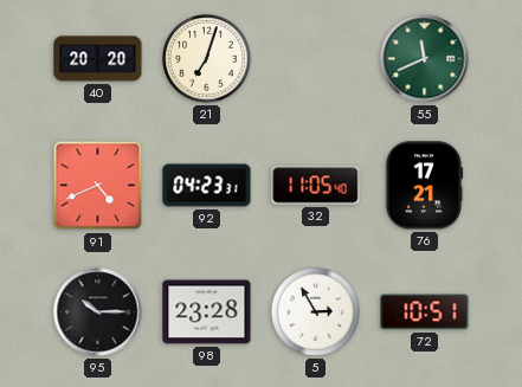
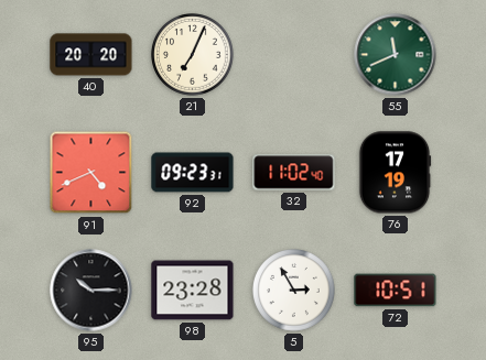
21: 7:03 -> 7:04 (193, 55)
92: 04:23 -> 09:23 (193, 173)
32: 11:05 -> 11:02 (294, 173)
76: 17:21 -> 17:19 (395, 173)
